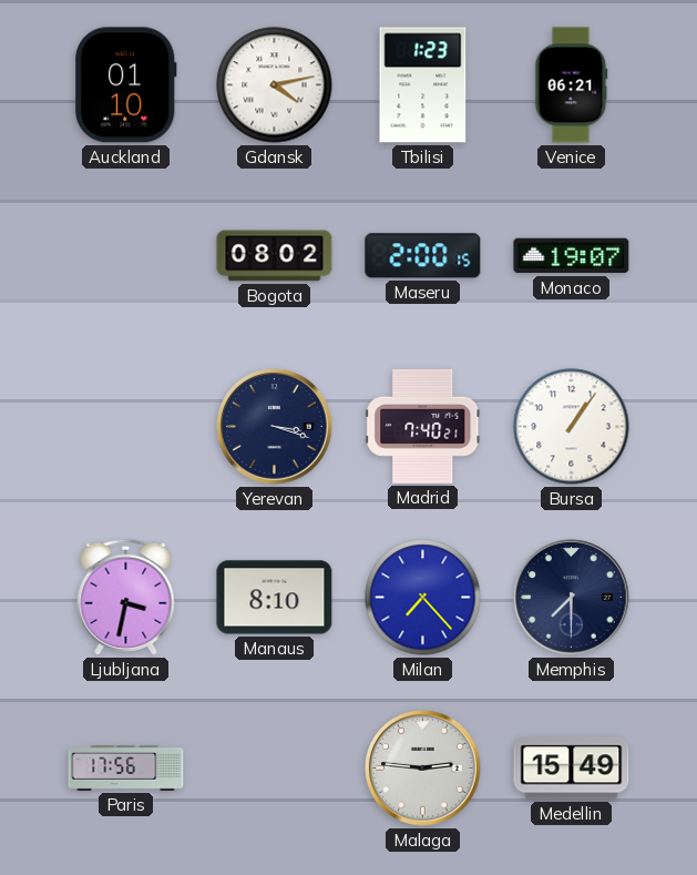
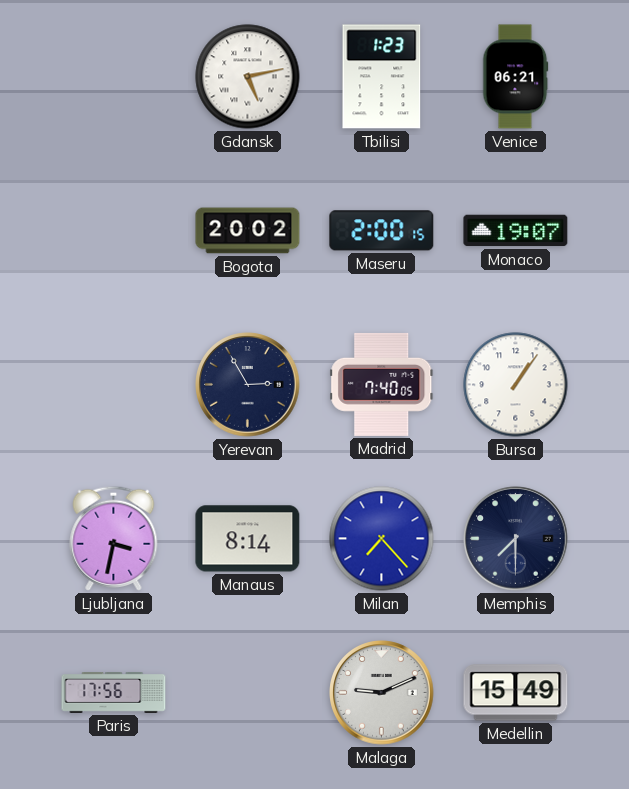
Auckland: 01:10 -> none (125, 85)
Gdansk: 4:13 -> 5:13 (248, 77)
Bogota: 08:02 -> 20:02 (248, 231)
Yerevan: 3:18 -> 2:55 (248, 385)
Madrid: 7:40:21 -> 7:40:05 (382, 384)
Manaus: 8:10 -> 8:14 (248, 539)
Malaga: 2:46 -> 9:11 (382, 693)
